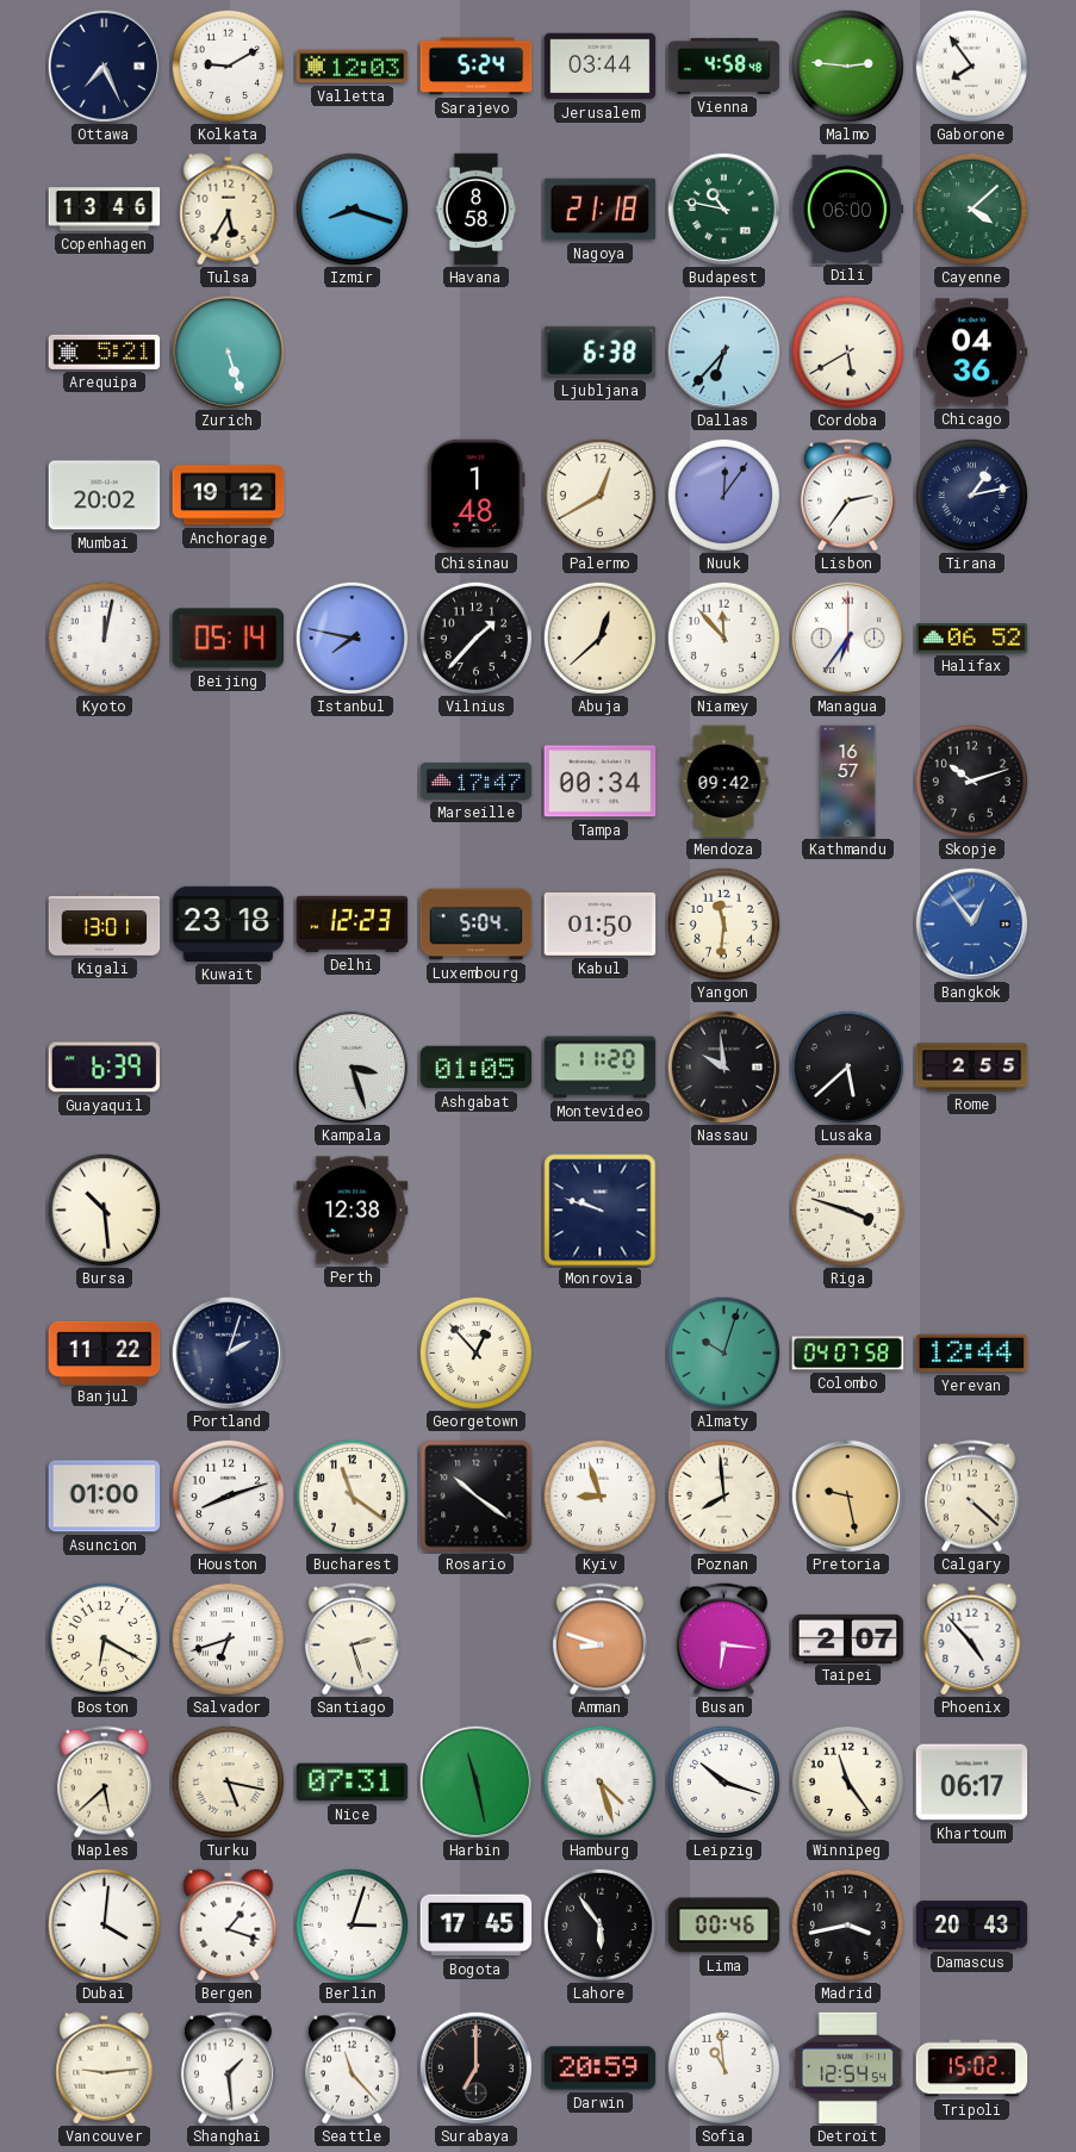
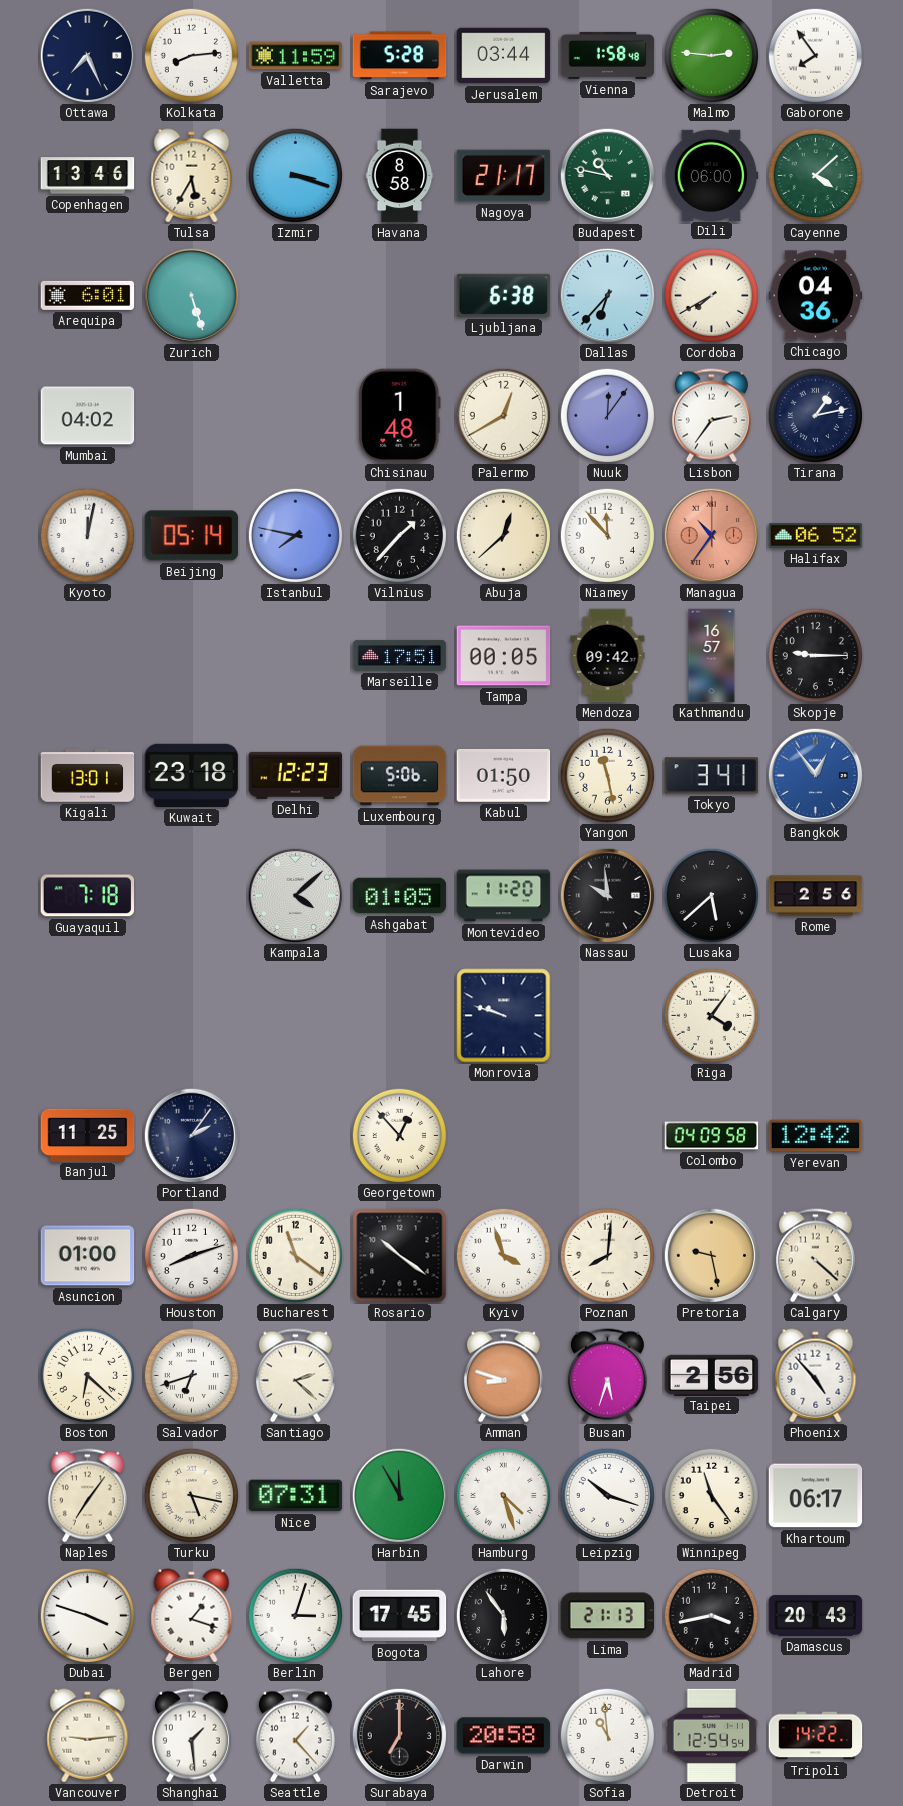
Kolkata: 9:10 -> 8:14 (191, 55)
Valletta: 12:03 -> 11:59 (296, 56)
Sarajevo: 5:24 -> 5:28 (400, 56)
Vienna: 4:58 -> 1:58 (608, 55)
Izmir: 8:18 -> 3:18 (295, 175)
Nagoya: 21:18 -> 21:17 (504, 176)
Arequipa: 5:21 -> 6:01 (88, 295)
Cordoba: 5:40 -> 7:40 (711, 295)
Mumbai: 20:02 -> 04:02 (88, 416)
Anchorage: 19:12 -> none (229, 496)
Managua: 6:36 -> 10:36 (711, 535)
Managua dial: white -> salmon (711, 535)
Marseille: 17:47 -> 17:51 (400, 655)
Tampa: 00:34 -> 00:05 (504, 656)
Skopje: 10:12 -> 9:15 (815, 655)
Luxembourg: 5:04 -> 5:06 (400, 776)
Yangon: 11:31 -> 11:28 (607, 775)
Tokyo: none -> 3:41 (712, 776)
Guayaquil: 6:39 -> 7:18 (88, 896)
Kampala: 3:27 -> 4:08 (295, 895)
Rome: 2:55 -> 2:56 (816, 896)
Bursa: 10:29 -> none (104, 1209)
Perth: 12:38 -> none (353, 1211)
Riga: 3:48 -> 4:06 (711, 1015)
Banjul: 11:22 -> 11:25 (88, 1135)
Portland: 2:03 -> 2:06 (191, 1135)
Almaty: 10:03 -> none (723, 1352)
Colombo: 04:07 -> 04:09 (712, 1136)
Yerevan: 12:44 -> 12:42 (816, 1136)
Kyiv: 8:57 -> 3:57 (503, 1255)
Poznan: 7:59 -> 8:01 (607, 1255)
Boston: 6:20 -> 6:22 (87, 1375)
Santiago: 2:27 -> 2:22 (295, 1376)
Busan: 6:16 -> 5:33 (607, 1376)
Taipei: 2:07 -> 2:56 (712, 1375)
Naples: 5:38 -> 7:06 (87, 1496)
Harbin: 11:28 -> 11:55 (399, 1495)
Dubai: 4:01 -> 3:48 (87, 1615)
Lima: 00:46 -> 21:13 (608, 1616)
Seattle: 11:23 -> 1:23 (295, 1736)
Darwin: 20:59 -> 20:58 (504, 1736)
Tripoli: 15:02 -> 14:22 (816, 1736)
